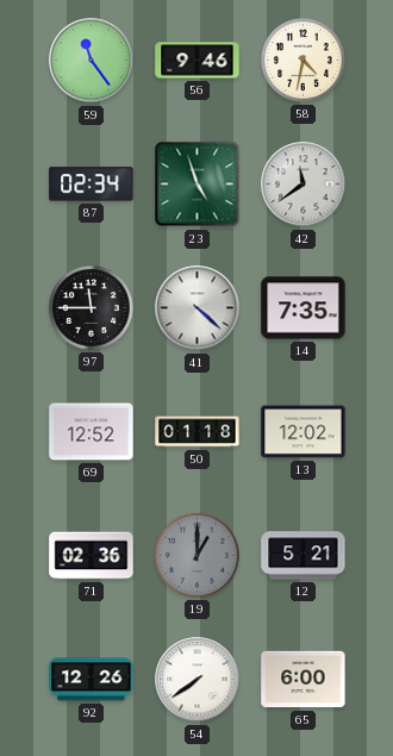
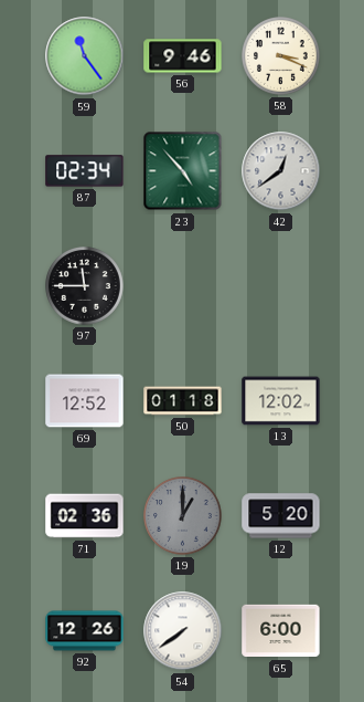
58: 4:32 -> 3:19 (281, 56)
23: 4:57 -> 4:53 (183, 171)
42: 11:39 -> 12:39 (281, 171)
41: 4:22 -> none (198, 308)
14: 7:35 -> none (304, 308)
12: 5:21 -> 5:20 (281, 516)
